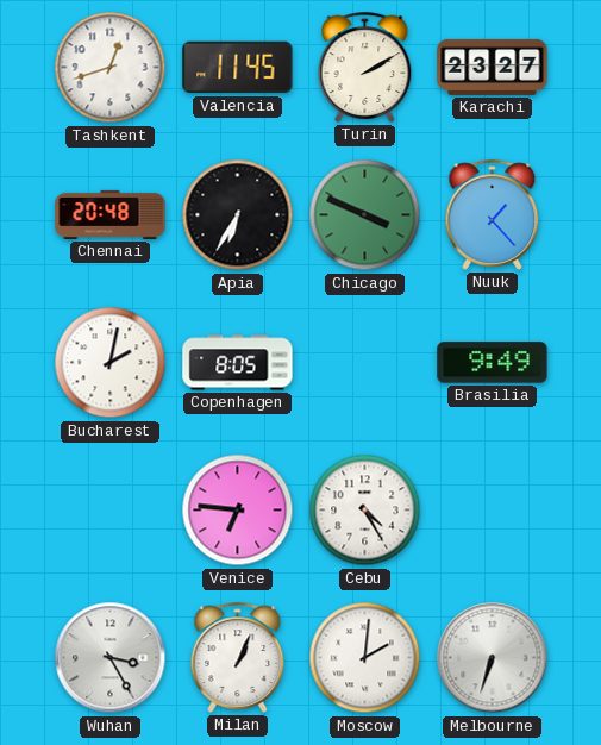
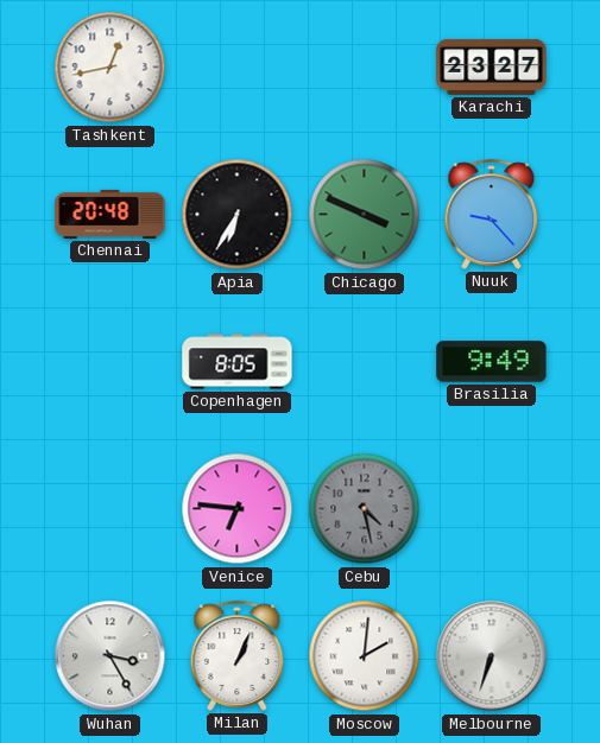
Tashkent: 12:42 -> 12:43 (110, 68)
Valencia: 11:45 -> none (238, 68)
Turin: 2:10 -> none (365, 67)
Nuuk: 1:23 -> 9:23 (492, 214)
Bucharest: 2:02 -> none (111, 363)
Cebu: 4:25 -> 4:28 (365, 509)
Cebu dial: white -> grey (365, 509)
